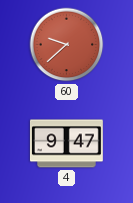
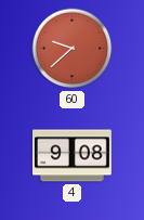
4: 9:47 -> 9:08 (71, 156)
